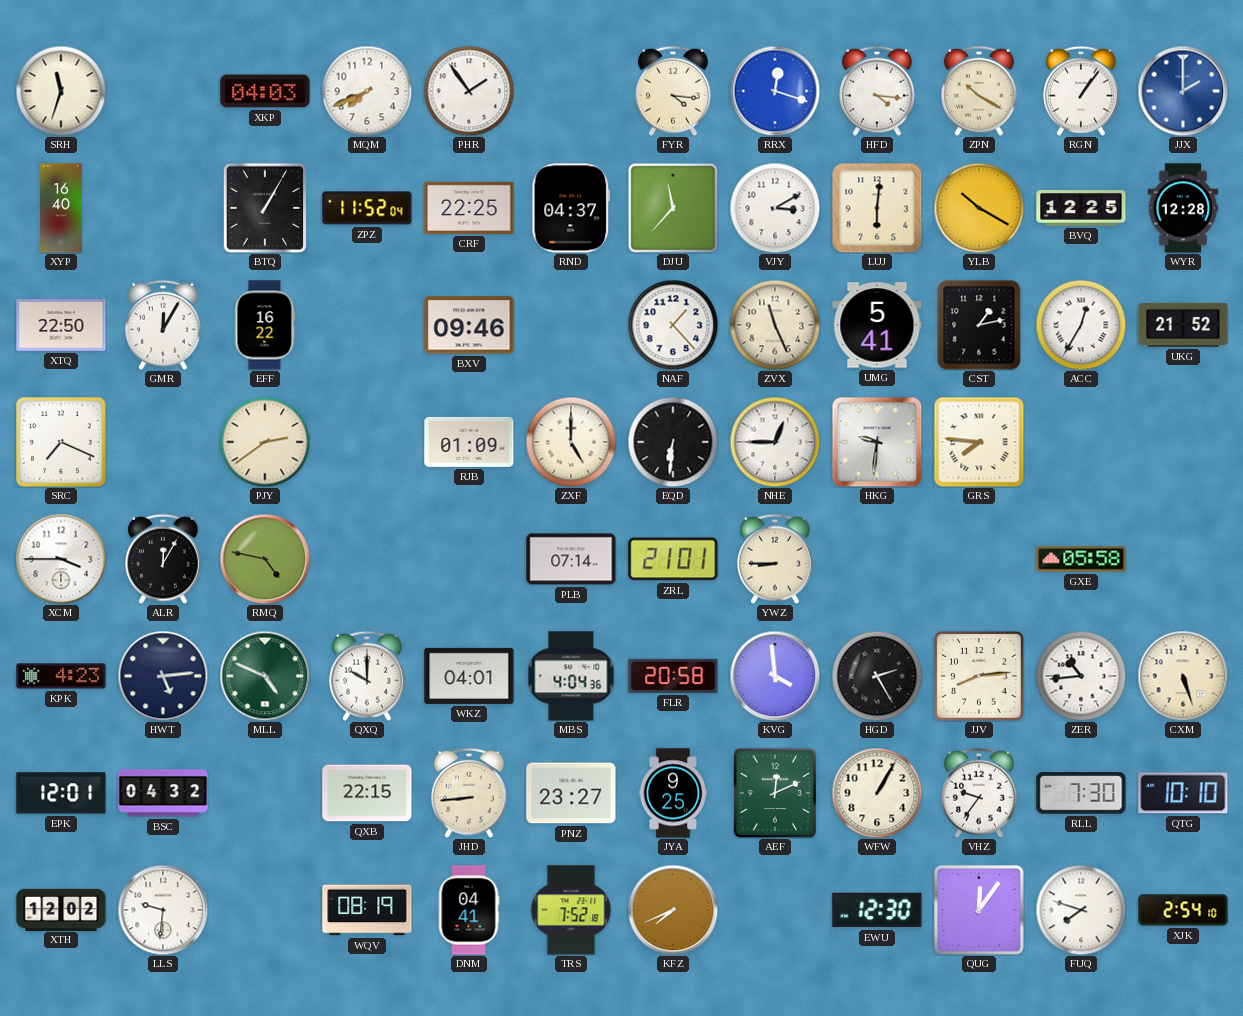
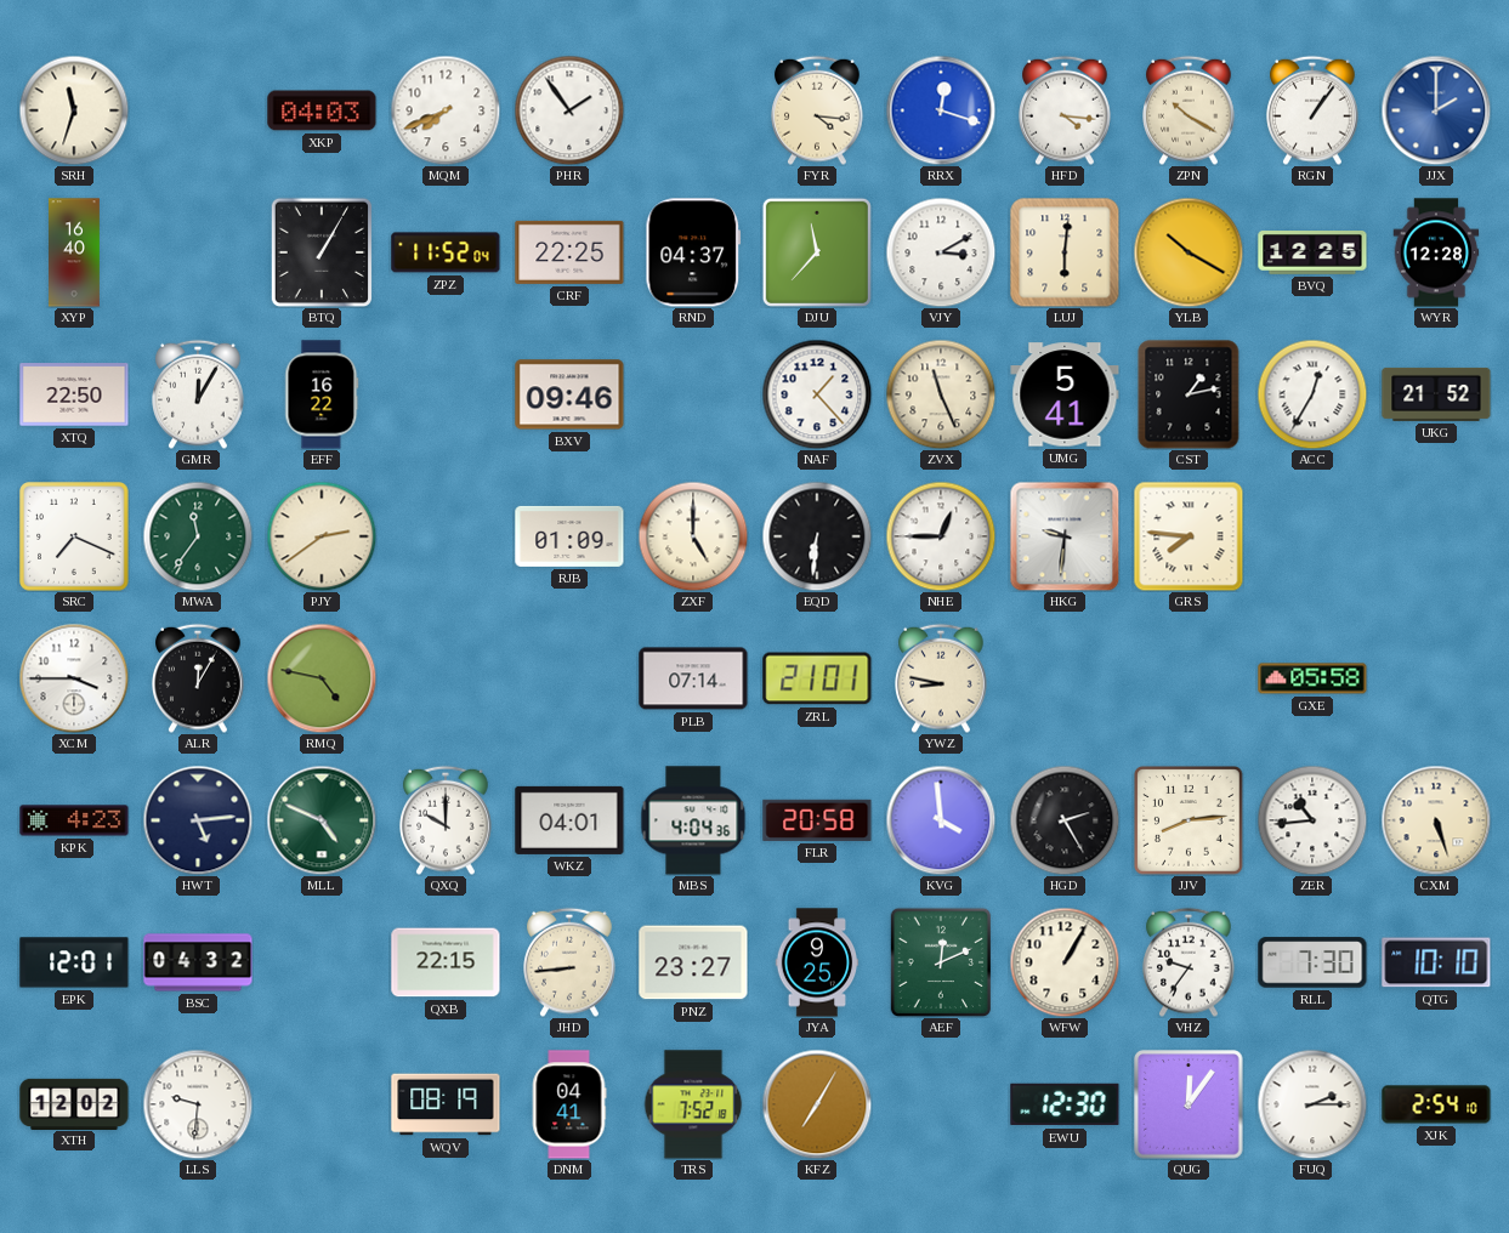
MWA: none -> 11:36 (198, 536)
YWZ: 8:45 -> 8:47 (942, 678)
KFZ: 7:41 -> 7:05 (817, 1104)
FUQ: 7:48 -> 2:15 (1312, 1104)
